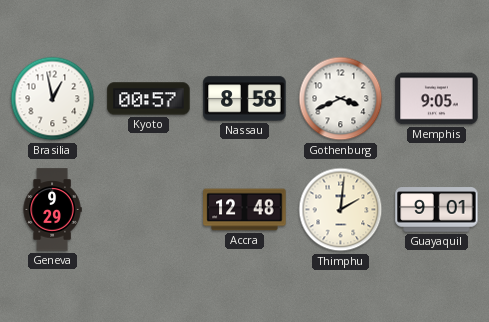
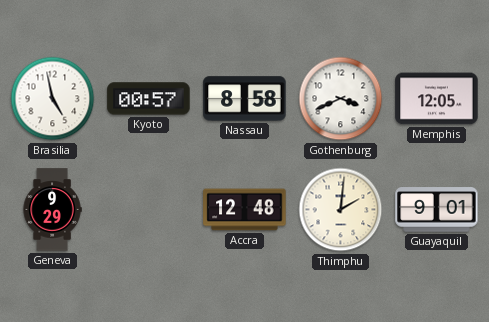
Brasilia: 12:58 -> 4:58 (53, 99)
Memphis: 9:05 -> 12:05 (437, 99)
